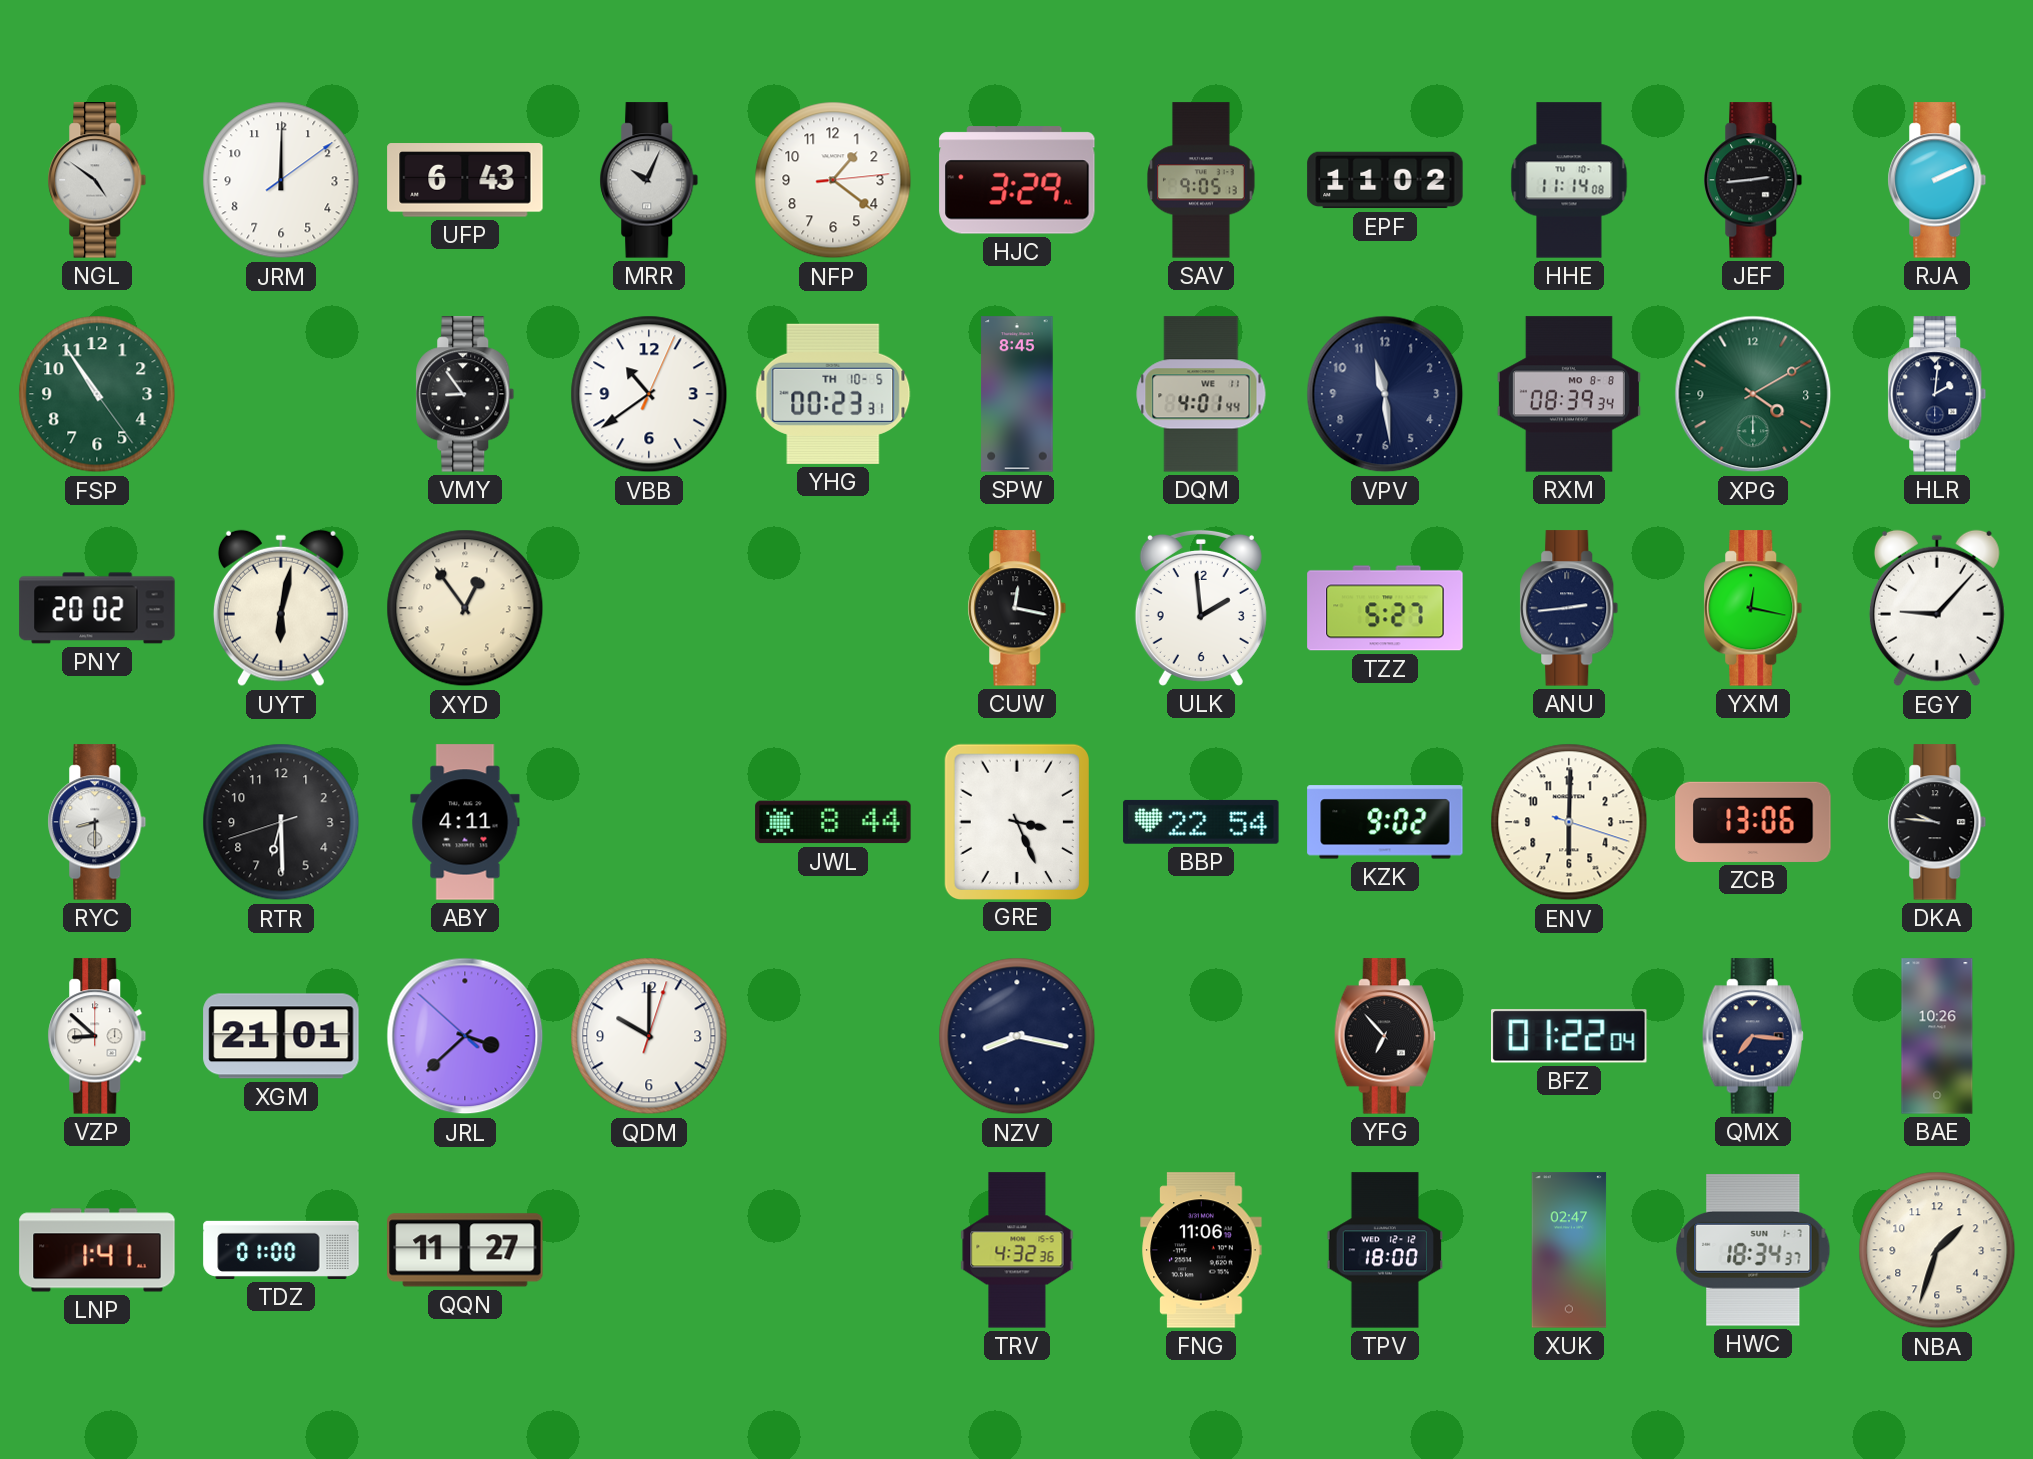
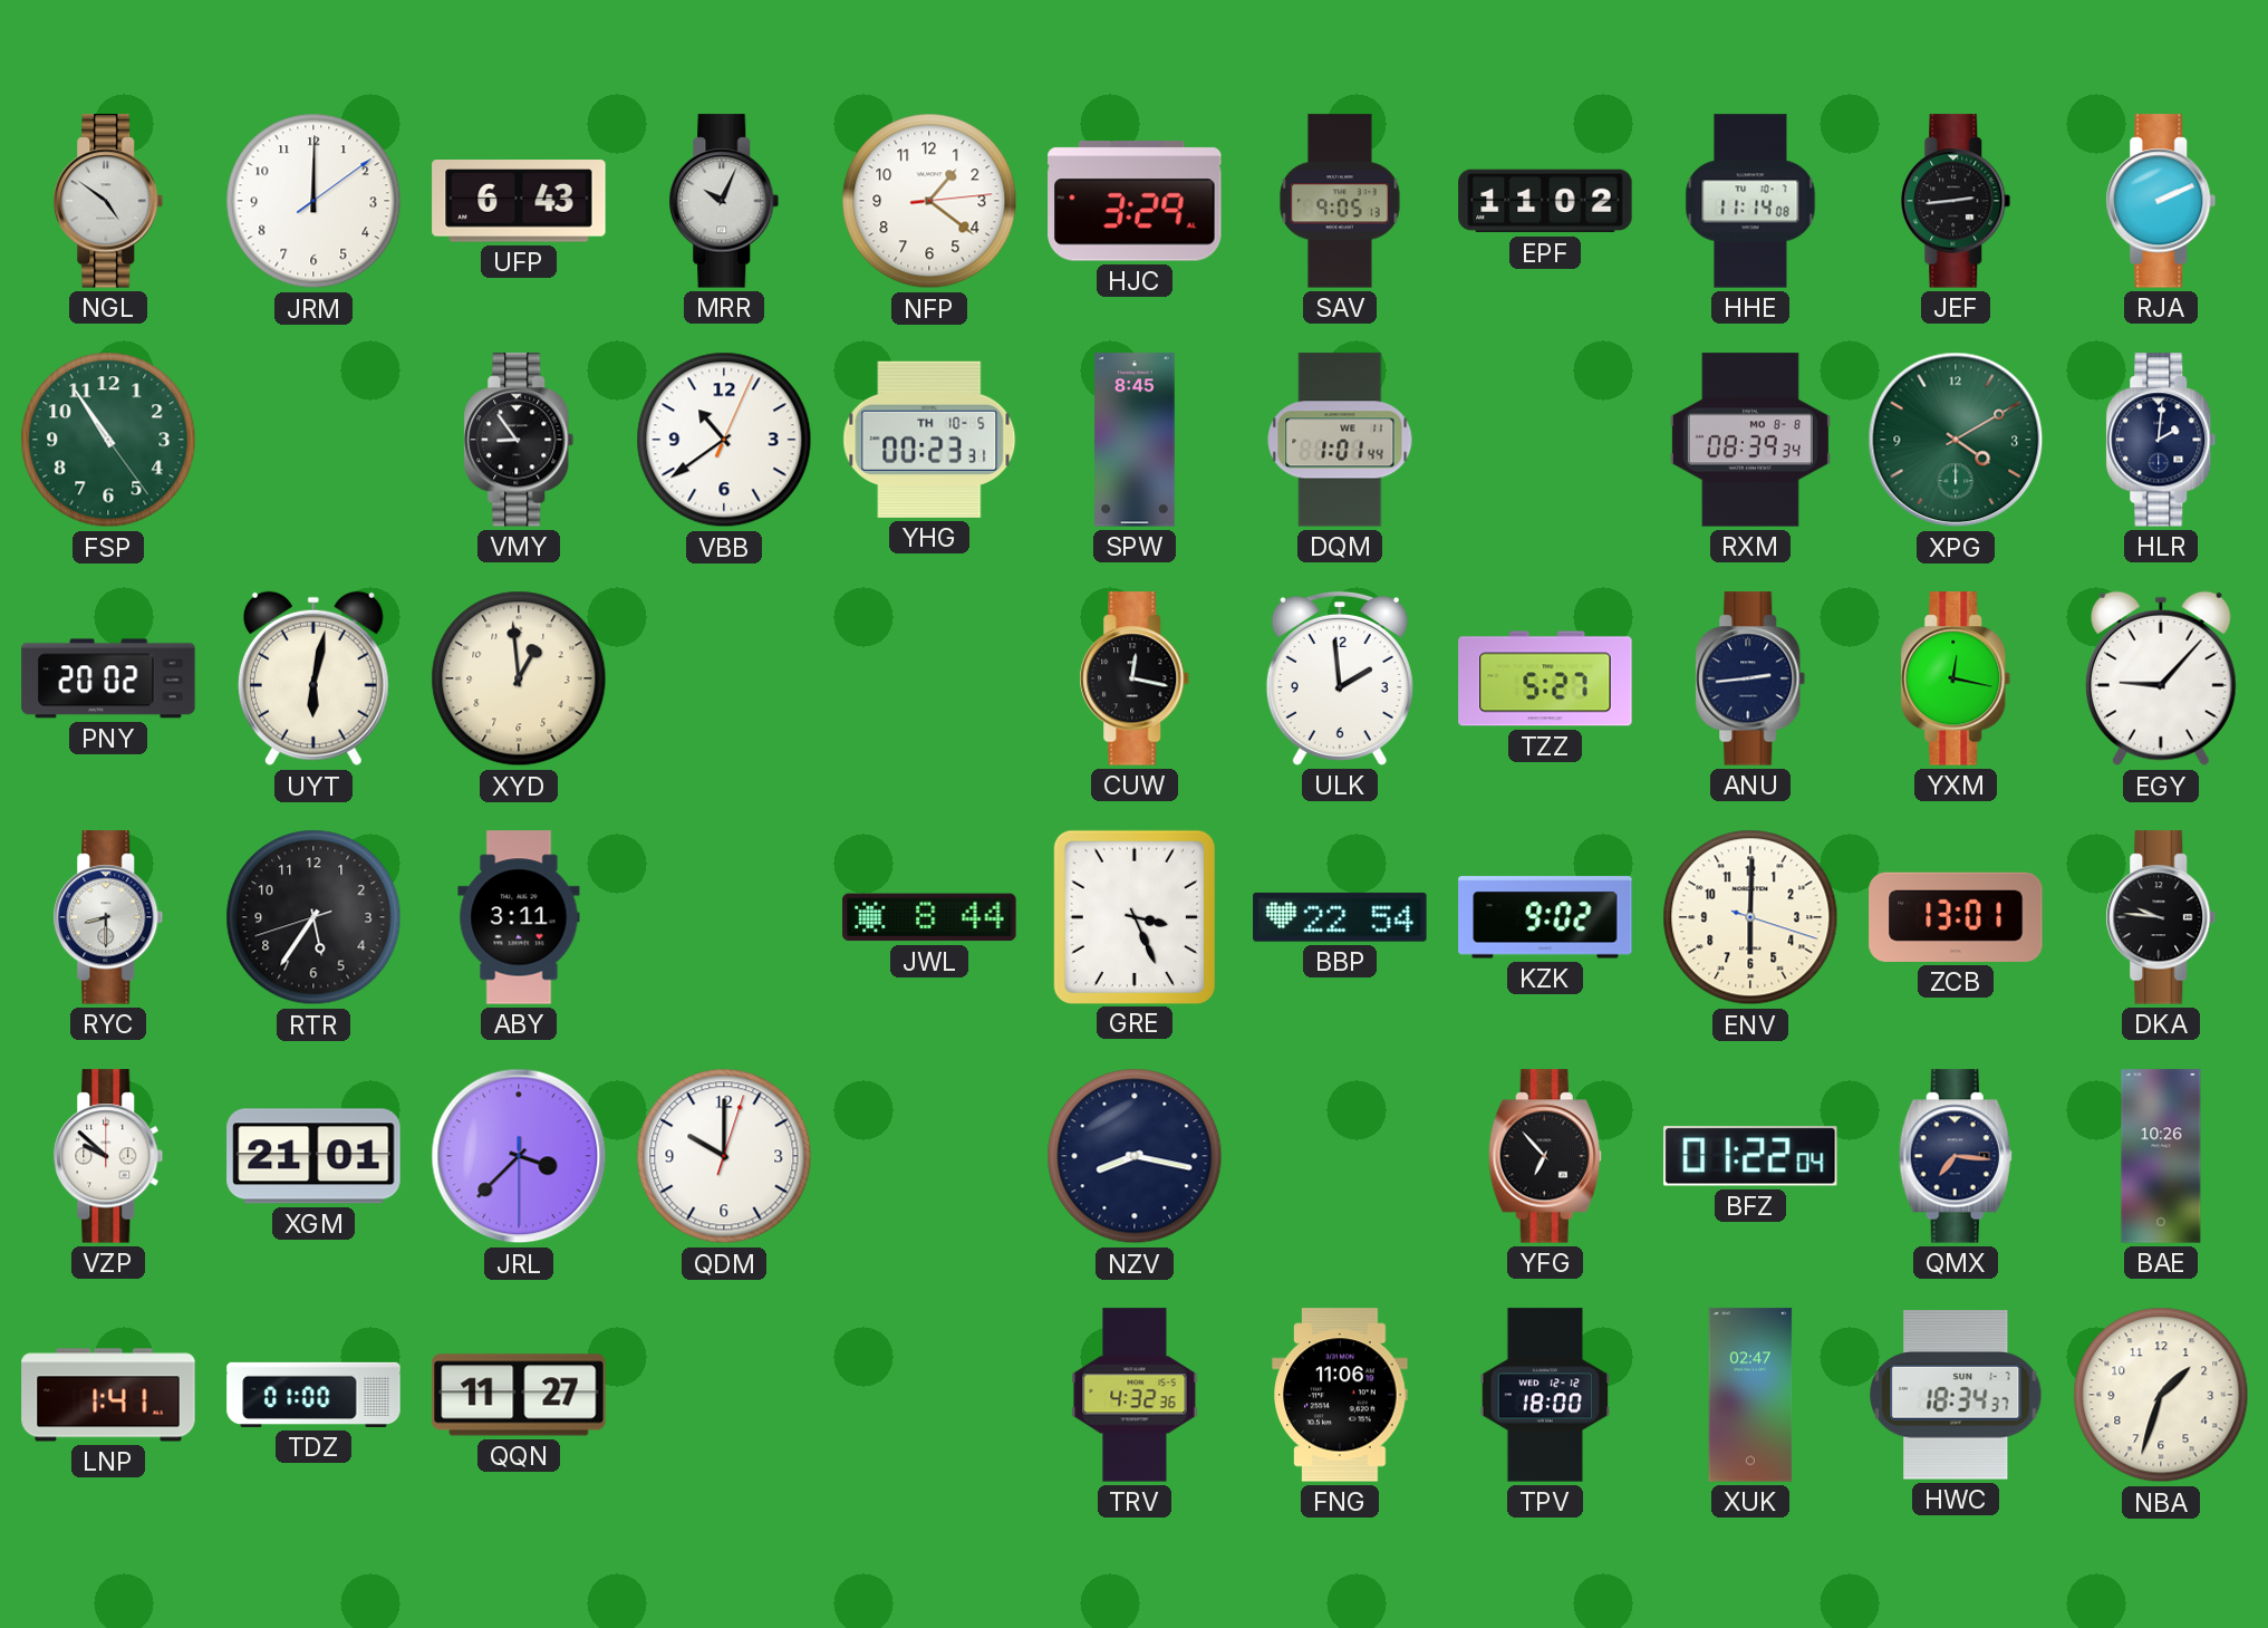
DQM: 4:01 -> 1:01 (1340, 440)
VPV: 11:29 -> none (1385, 394)
XYD: 12:54 -> 12:59 (519, 678)
RTR: 6:29 -> 5:35 (313, 917)
ABY: 4:11 -> 3:11 (519, 917)
ZCB: 13:06 -> 13:01 (1956, 917)
VZP: 8:52 -> 9:52 (108, 1156)
JRL: 3:37:52 -> 3:37:30 (519, 1156)
